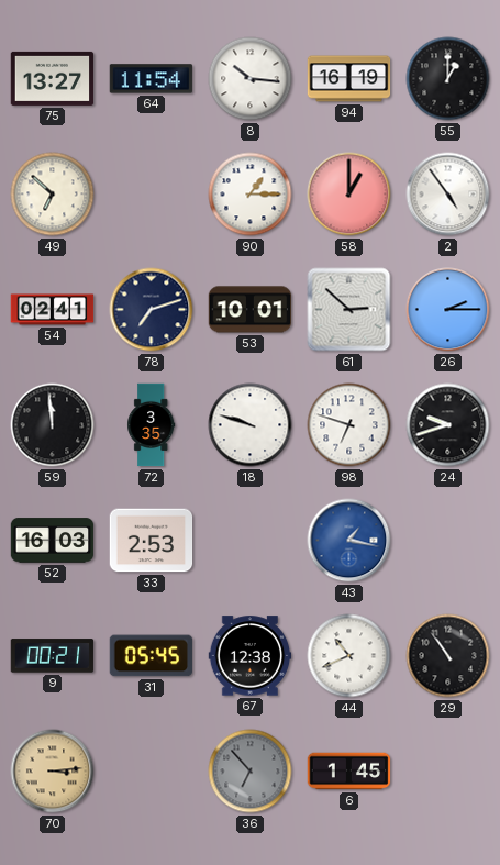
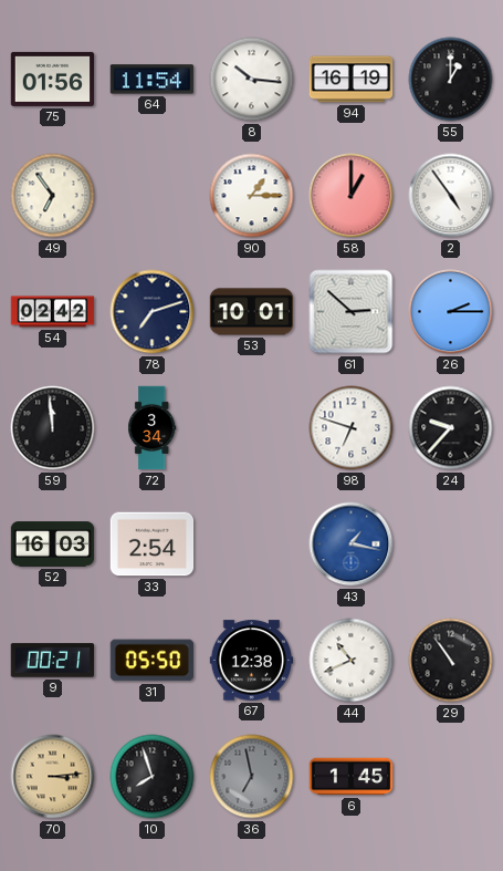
75: 13:27 -> 01:56 (53, 79)
49: 6:52 -> 6:54 (53, 196)
54: 02:41 -> 02:42 (53, 312)
72: 3:35 -> 3:34 (153, 428)
18: 9:48 -> none (251, 425)
24: 9:42 -> 9:37 (451, 428)
33: 2:53 -> 2:54 (153, 545)
31: 05:45 -> 05:50 (151, 661)
10: none -> 7:57 (153, 777)
36: 6:53 -> 6:58 (252, 777)
